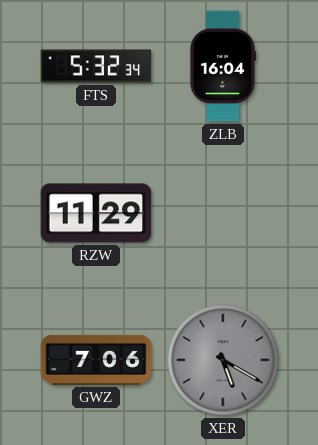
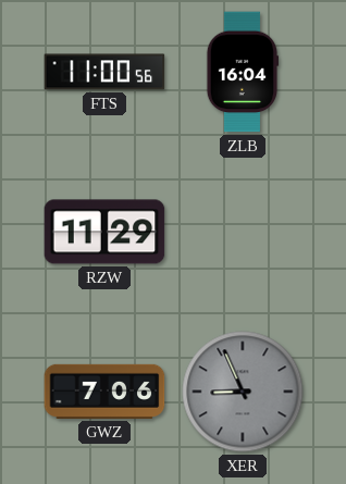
FTS: 5:32 -> 11:00 (104, 72)
XER: 5:20 -> 8:56 (243, 392)
